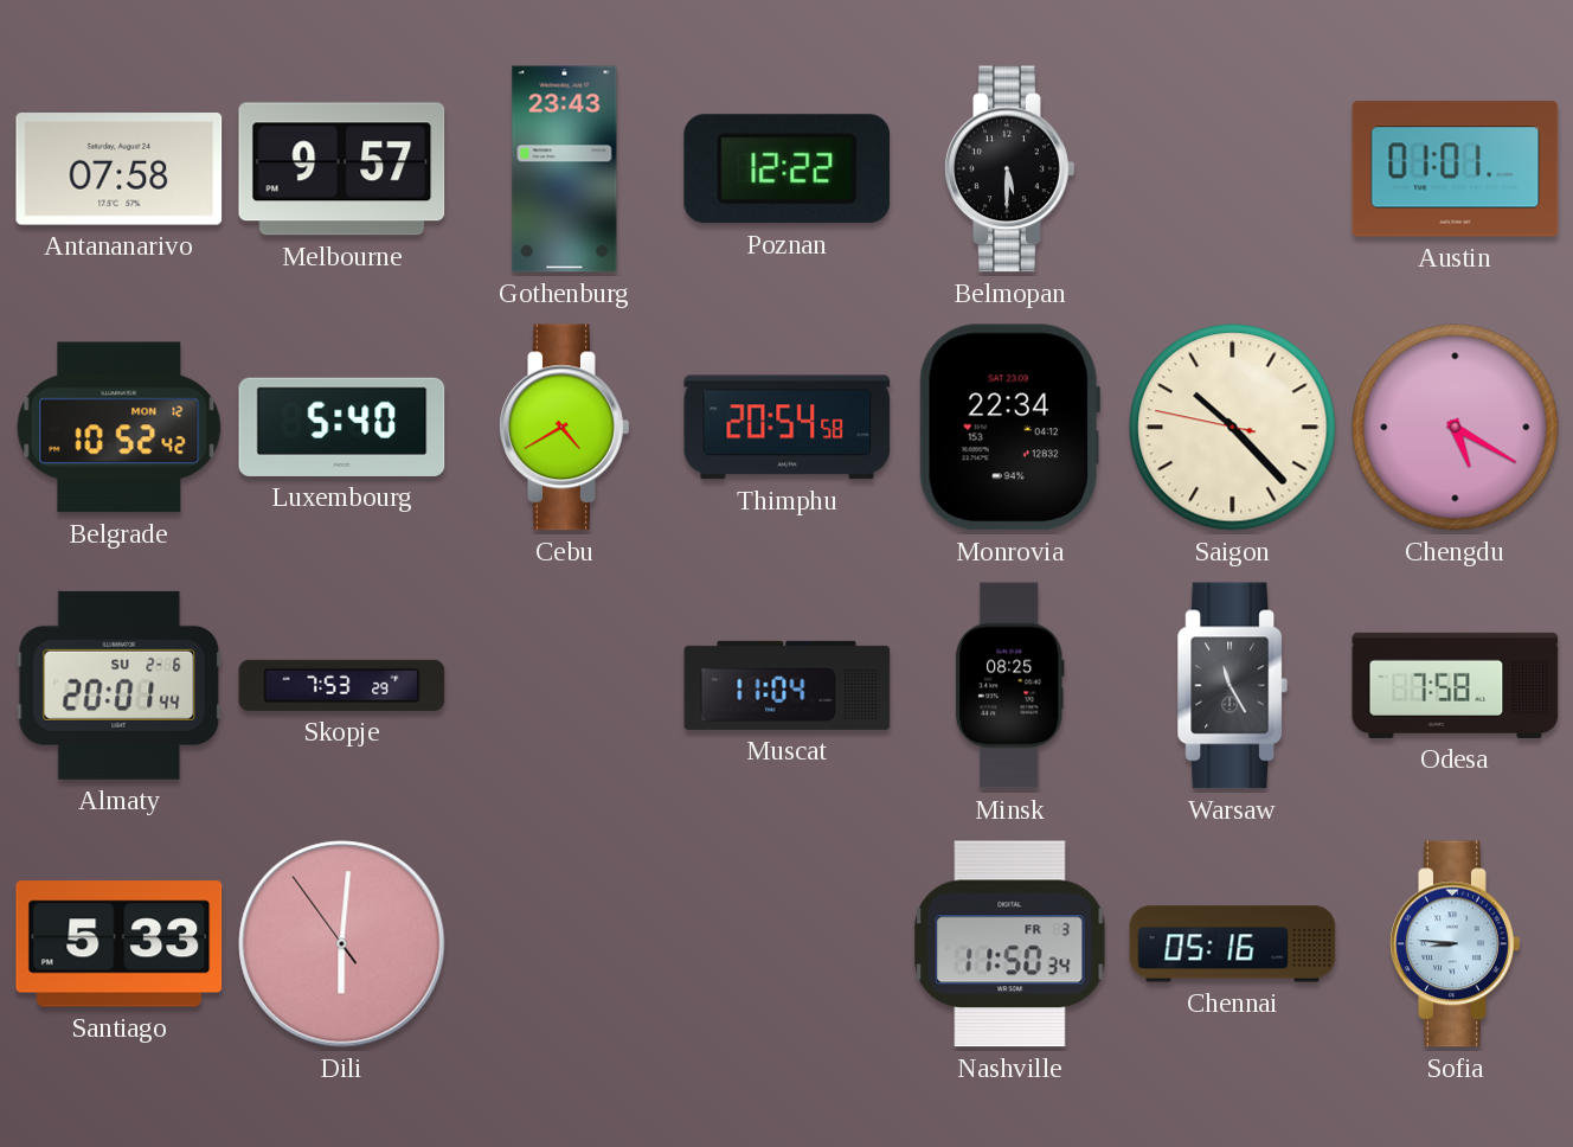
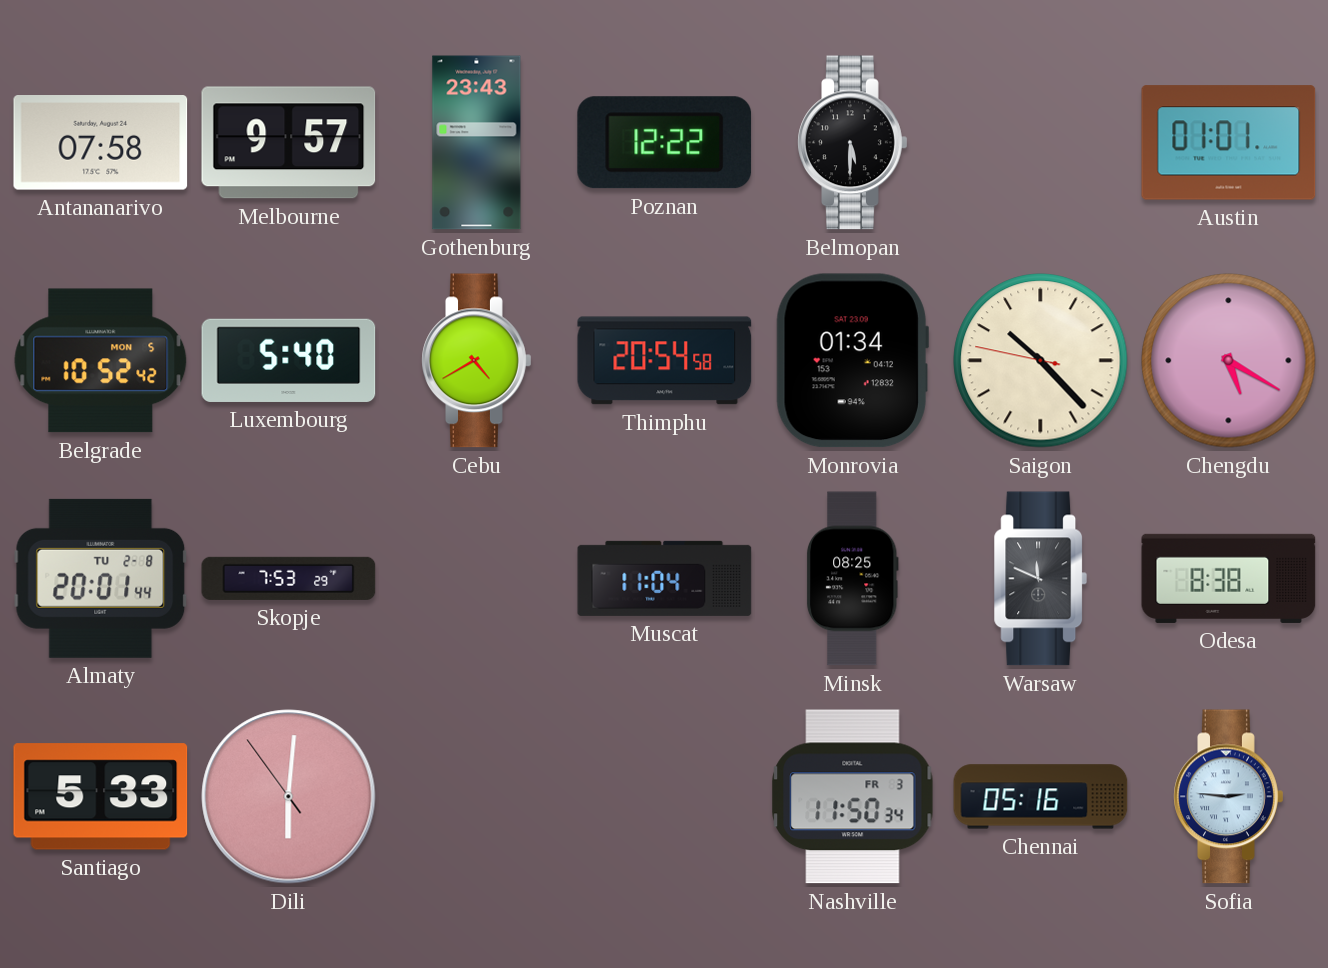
Belgrade date: MON 12 -> MON 5 (101, 361)
Monrovia: 22:34 -> 01:34 (852, 361)
Almaty date: SU 2-6 -> TU 2-8 (101, 578)
Warsaw: 11:25 -> 11:49 (1041, 579)
Odesa: 7:58 -> 8:38 (1229, 578)
Sofia: 8:46 -> 2:46 (1229, 797)
